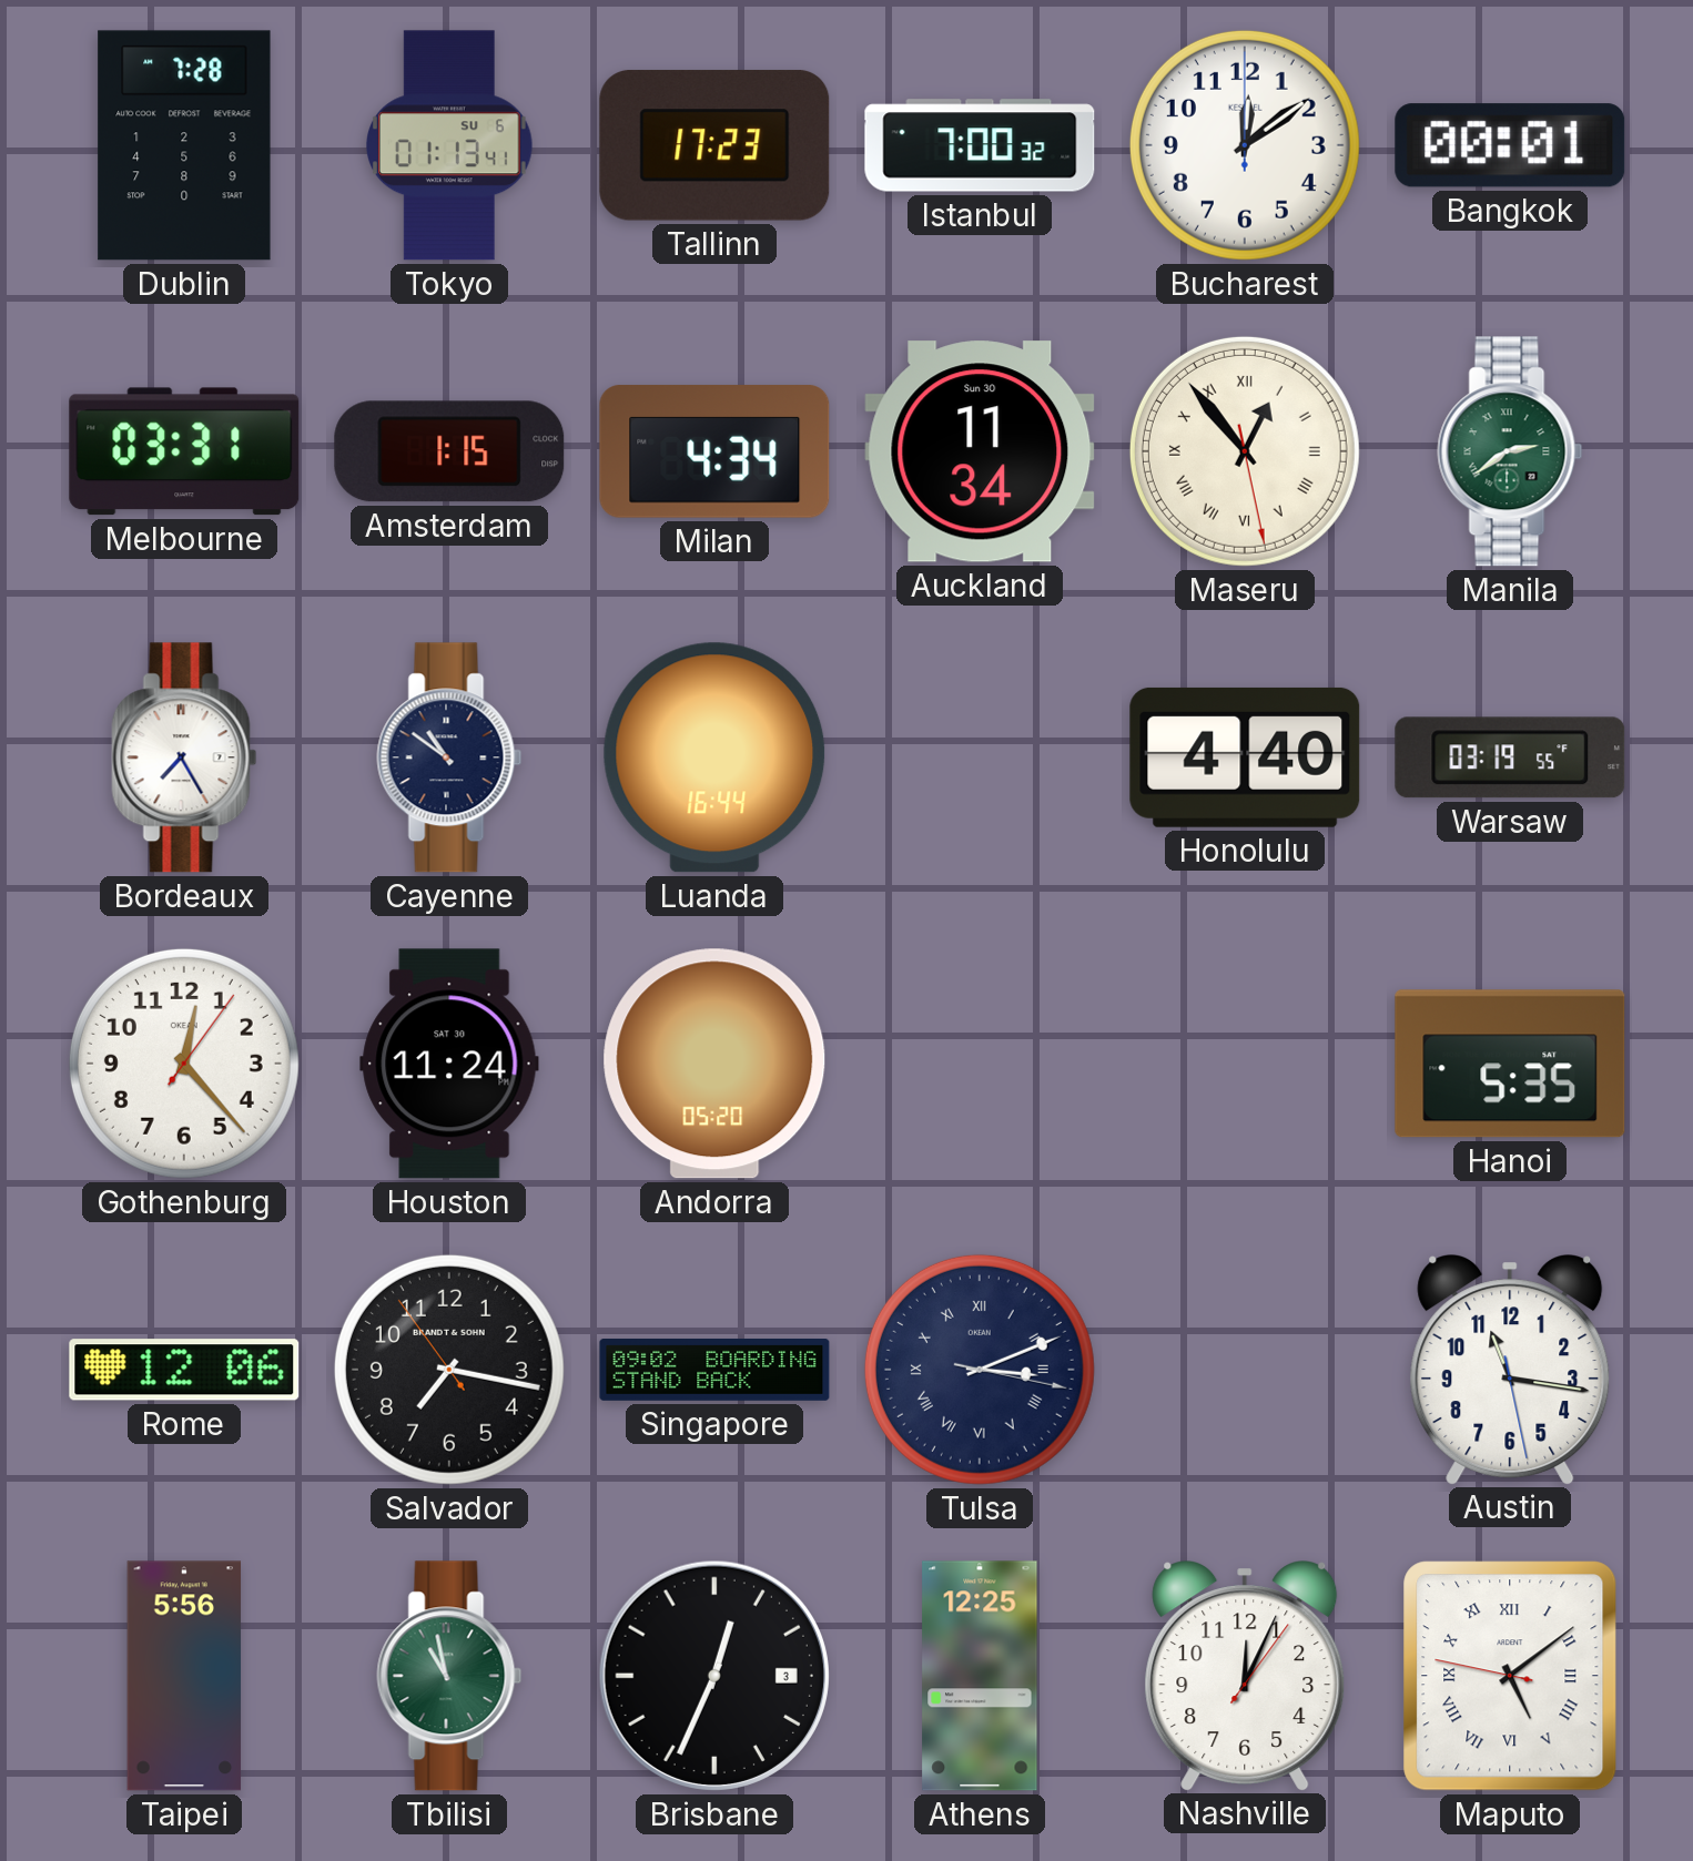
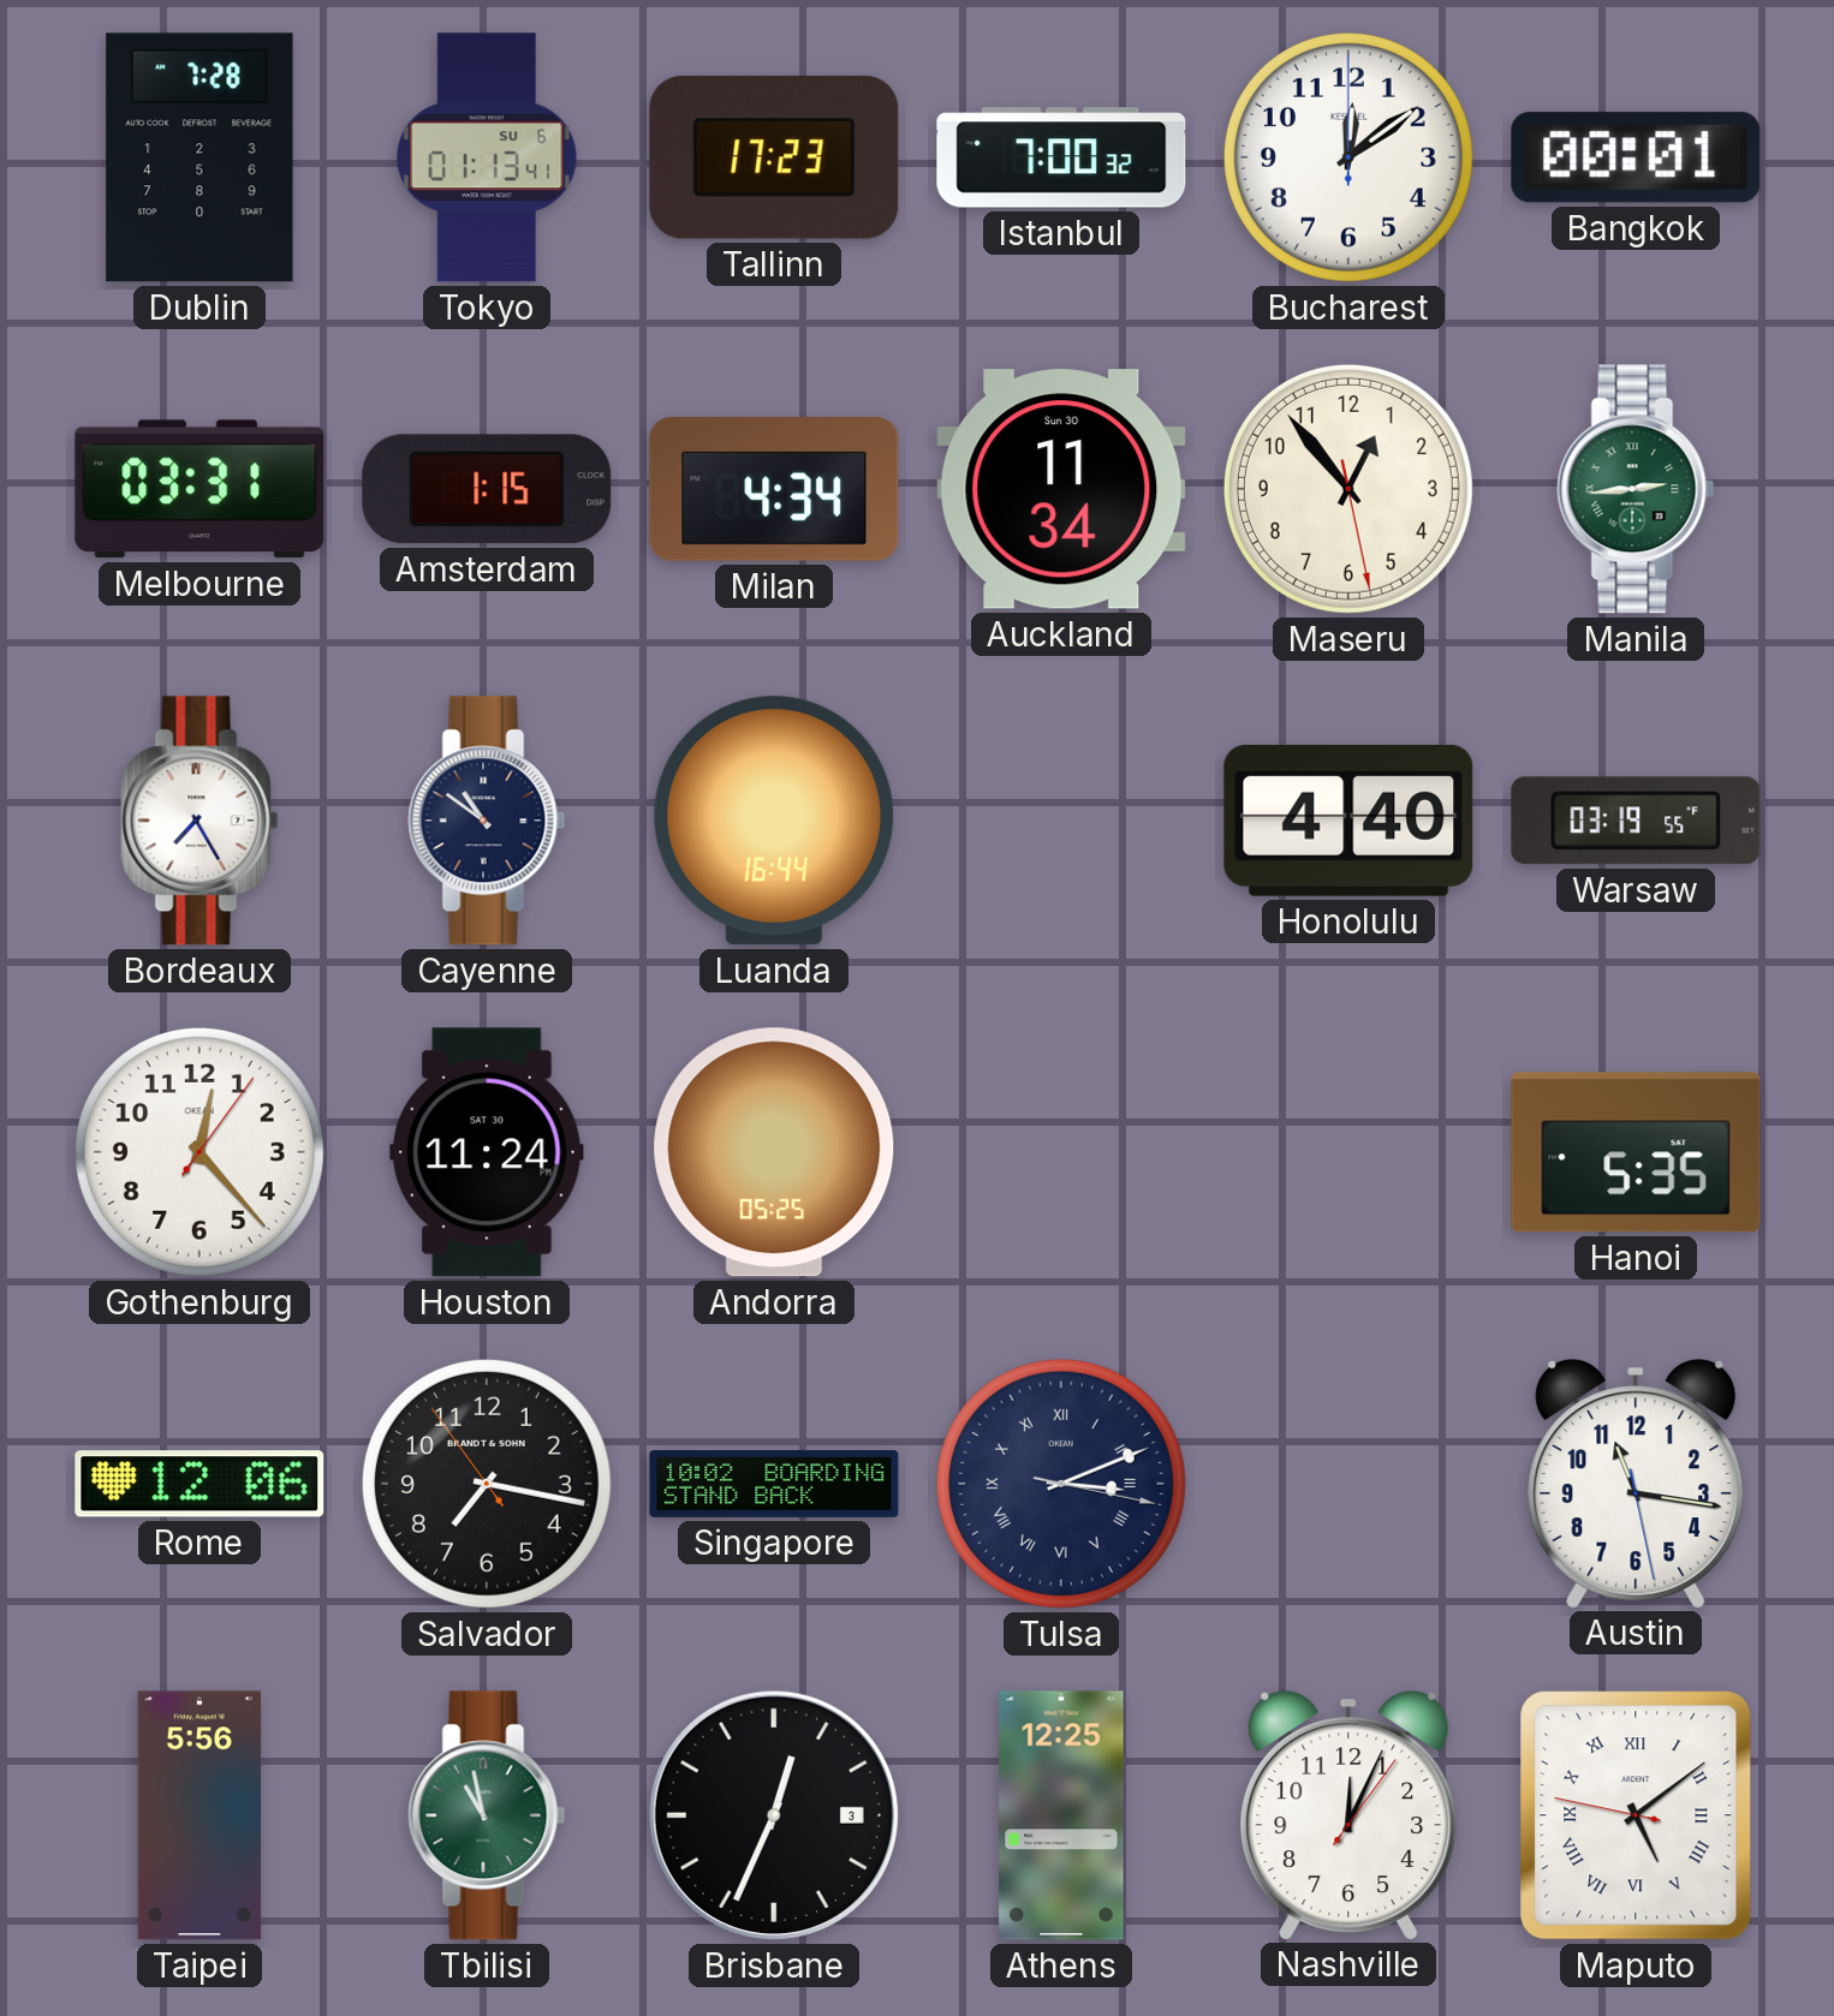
Maseru numerals: Roman -> Arabic (1348, 489)
Manila: 2:39 -> 2:44 (1636, 489)
Andorra: 05:20 -> 05:25 (774, 1152)
Singapore: 09:02 -> 10:02 (774, 1485)
